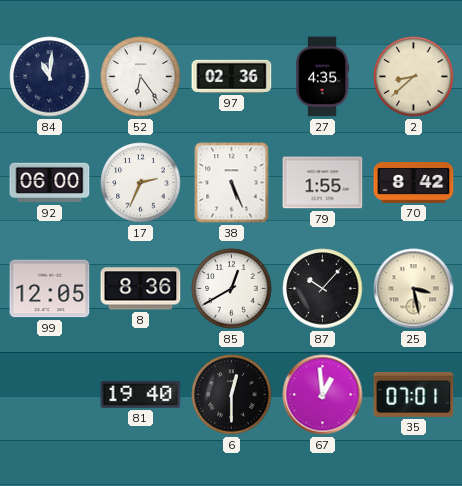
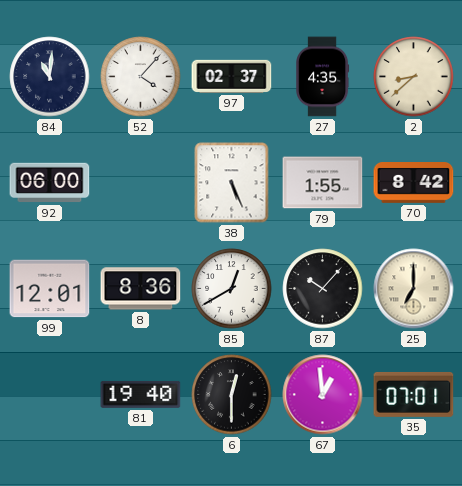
52: 6:24 -> 4:07 (141, 77)
97: 02:36 -> 02:37 (232, 76)
17: 2:34 -> none (141, 183)
99: 12:05 -> 12:01 (50, 289)
25: 3:28 -> 7:00 (414, 289)
